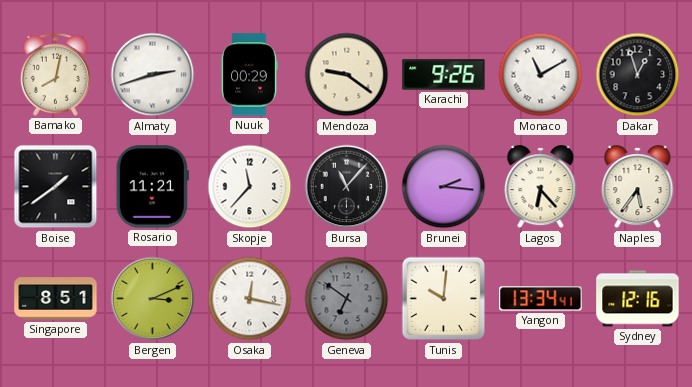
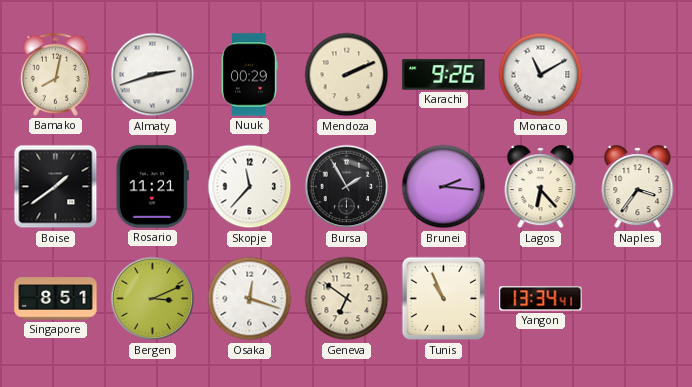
Mendoza: 9:21 -> 2:11 (347, 75)
Dakar: 12:57 -> none (638, 75)
Bursa: 11:07 -> 1:55 (347, 187)
Naples: 5:36 -> 3:36 (638, 187)
Osaka: 12:17 -> 12:18 (250, 299)
Geneva dial: grey -> cream (347, 299)
Tunis: 10:01 -> 10:56 (444, 299)
Sydney: 12:16 -> none (638, 299)
